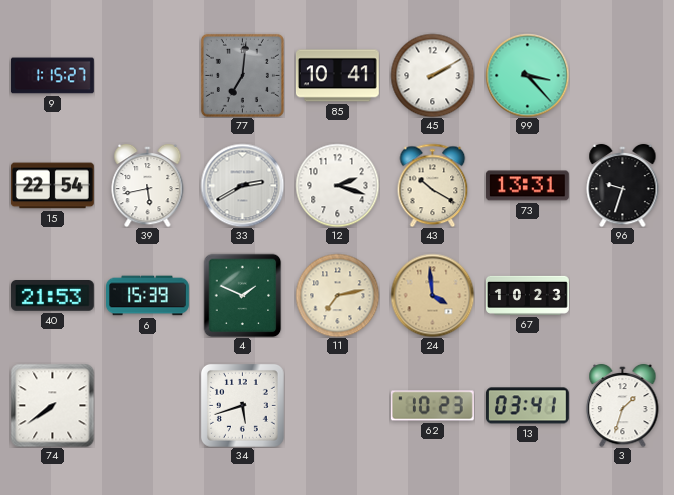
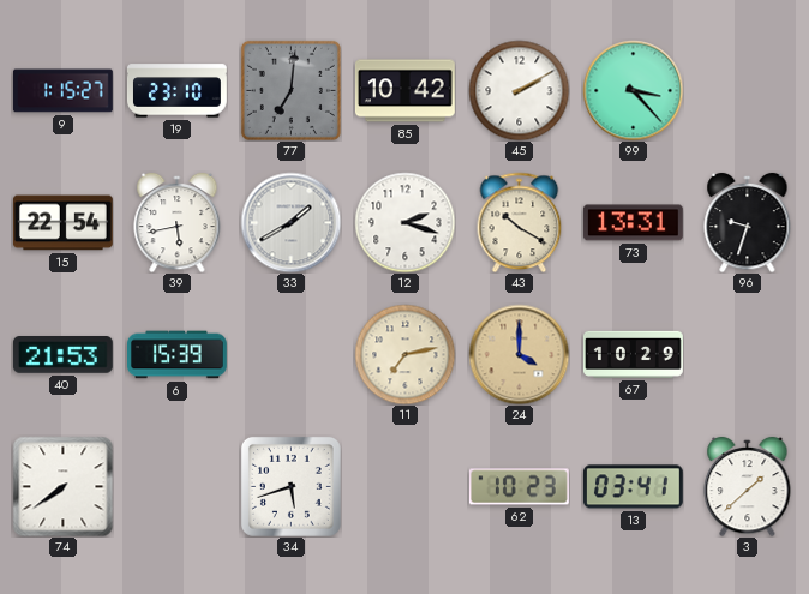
19: none -> 23:10 (178, 91)
85: 10:41 -> 10:42 (404, 91)
33: 2:40 -> 1:40 (290, 222)
4: 1:49 -> none (243, 295)
24: 3:59 -> 4:00 (519, 354)
67: 10:23 -> 10:29 (634, 354)
3: 1:33 -> 1:38 (748, 486)
